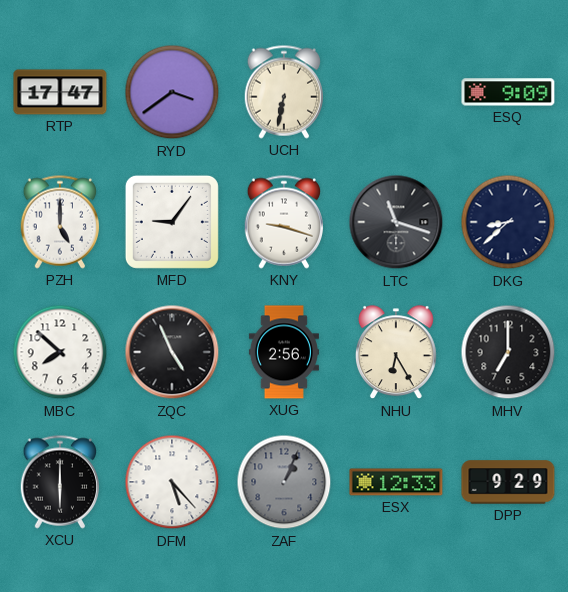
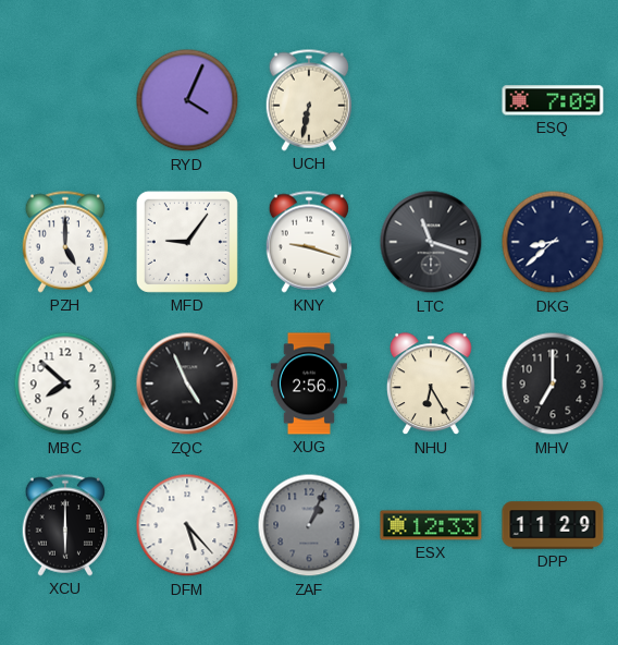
RTP: 17:47 -> none (60, 92)
RYD: 3:39 -> 4:04 (187, 100)
ESQ: 9:09 -> 7:09 (553, 100)
DPP: 9:29 -> 11:29 (553, 525)
